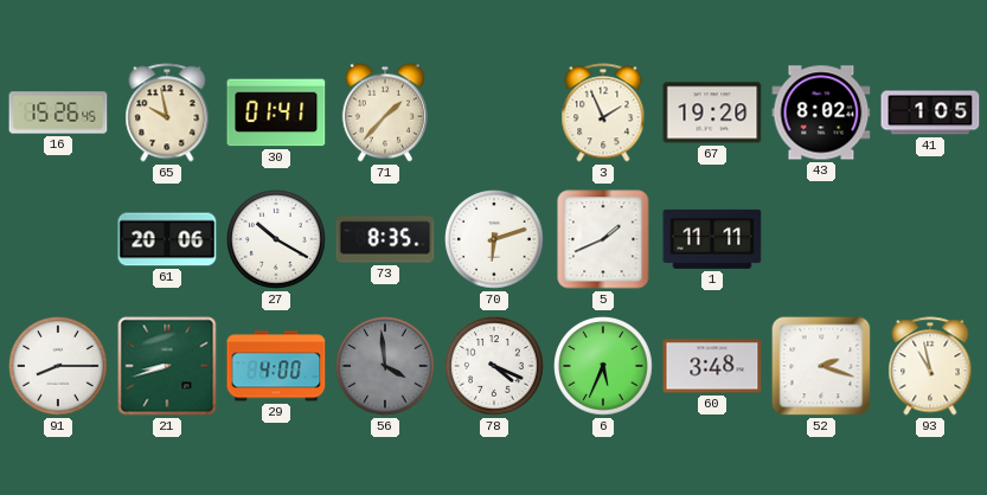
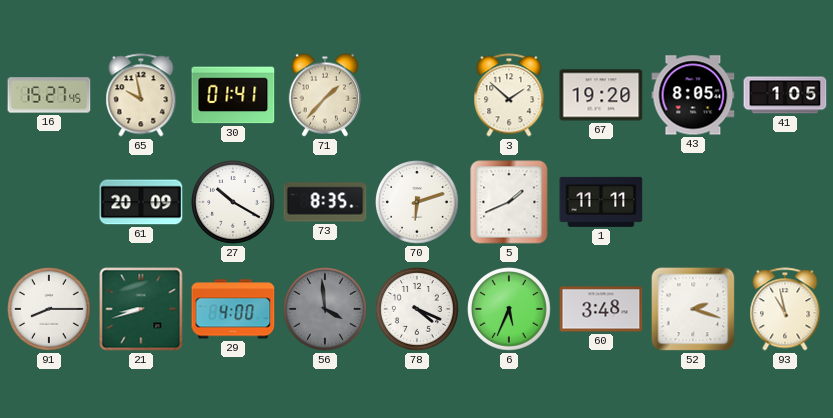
16: 15:26 -> 15:27 (49, 95)
3: 1:56 -> 1:52 (509, 95)
43: 8:02 -> 8:05 (693, 95)
61: 20:06 -> 20:09 (141, 202)
